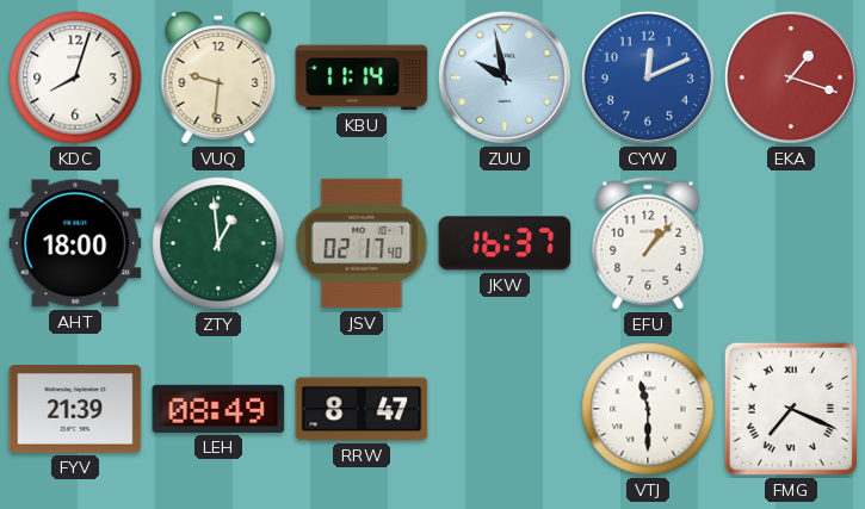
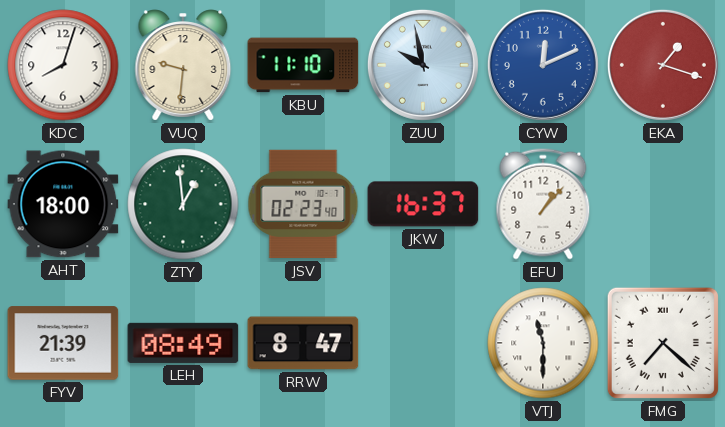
KBU: 11:14 -> 11:10 (303, 65)
JSV: 02:17 -> 02:23 (303, 204)
FMG: 7:19 -> 7:22 (663, 343)
